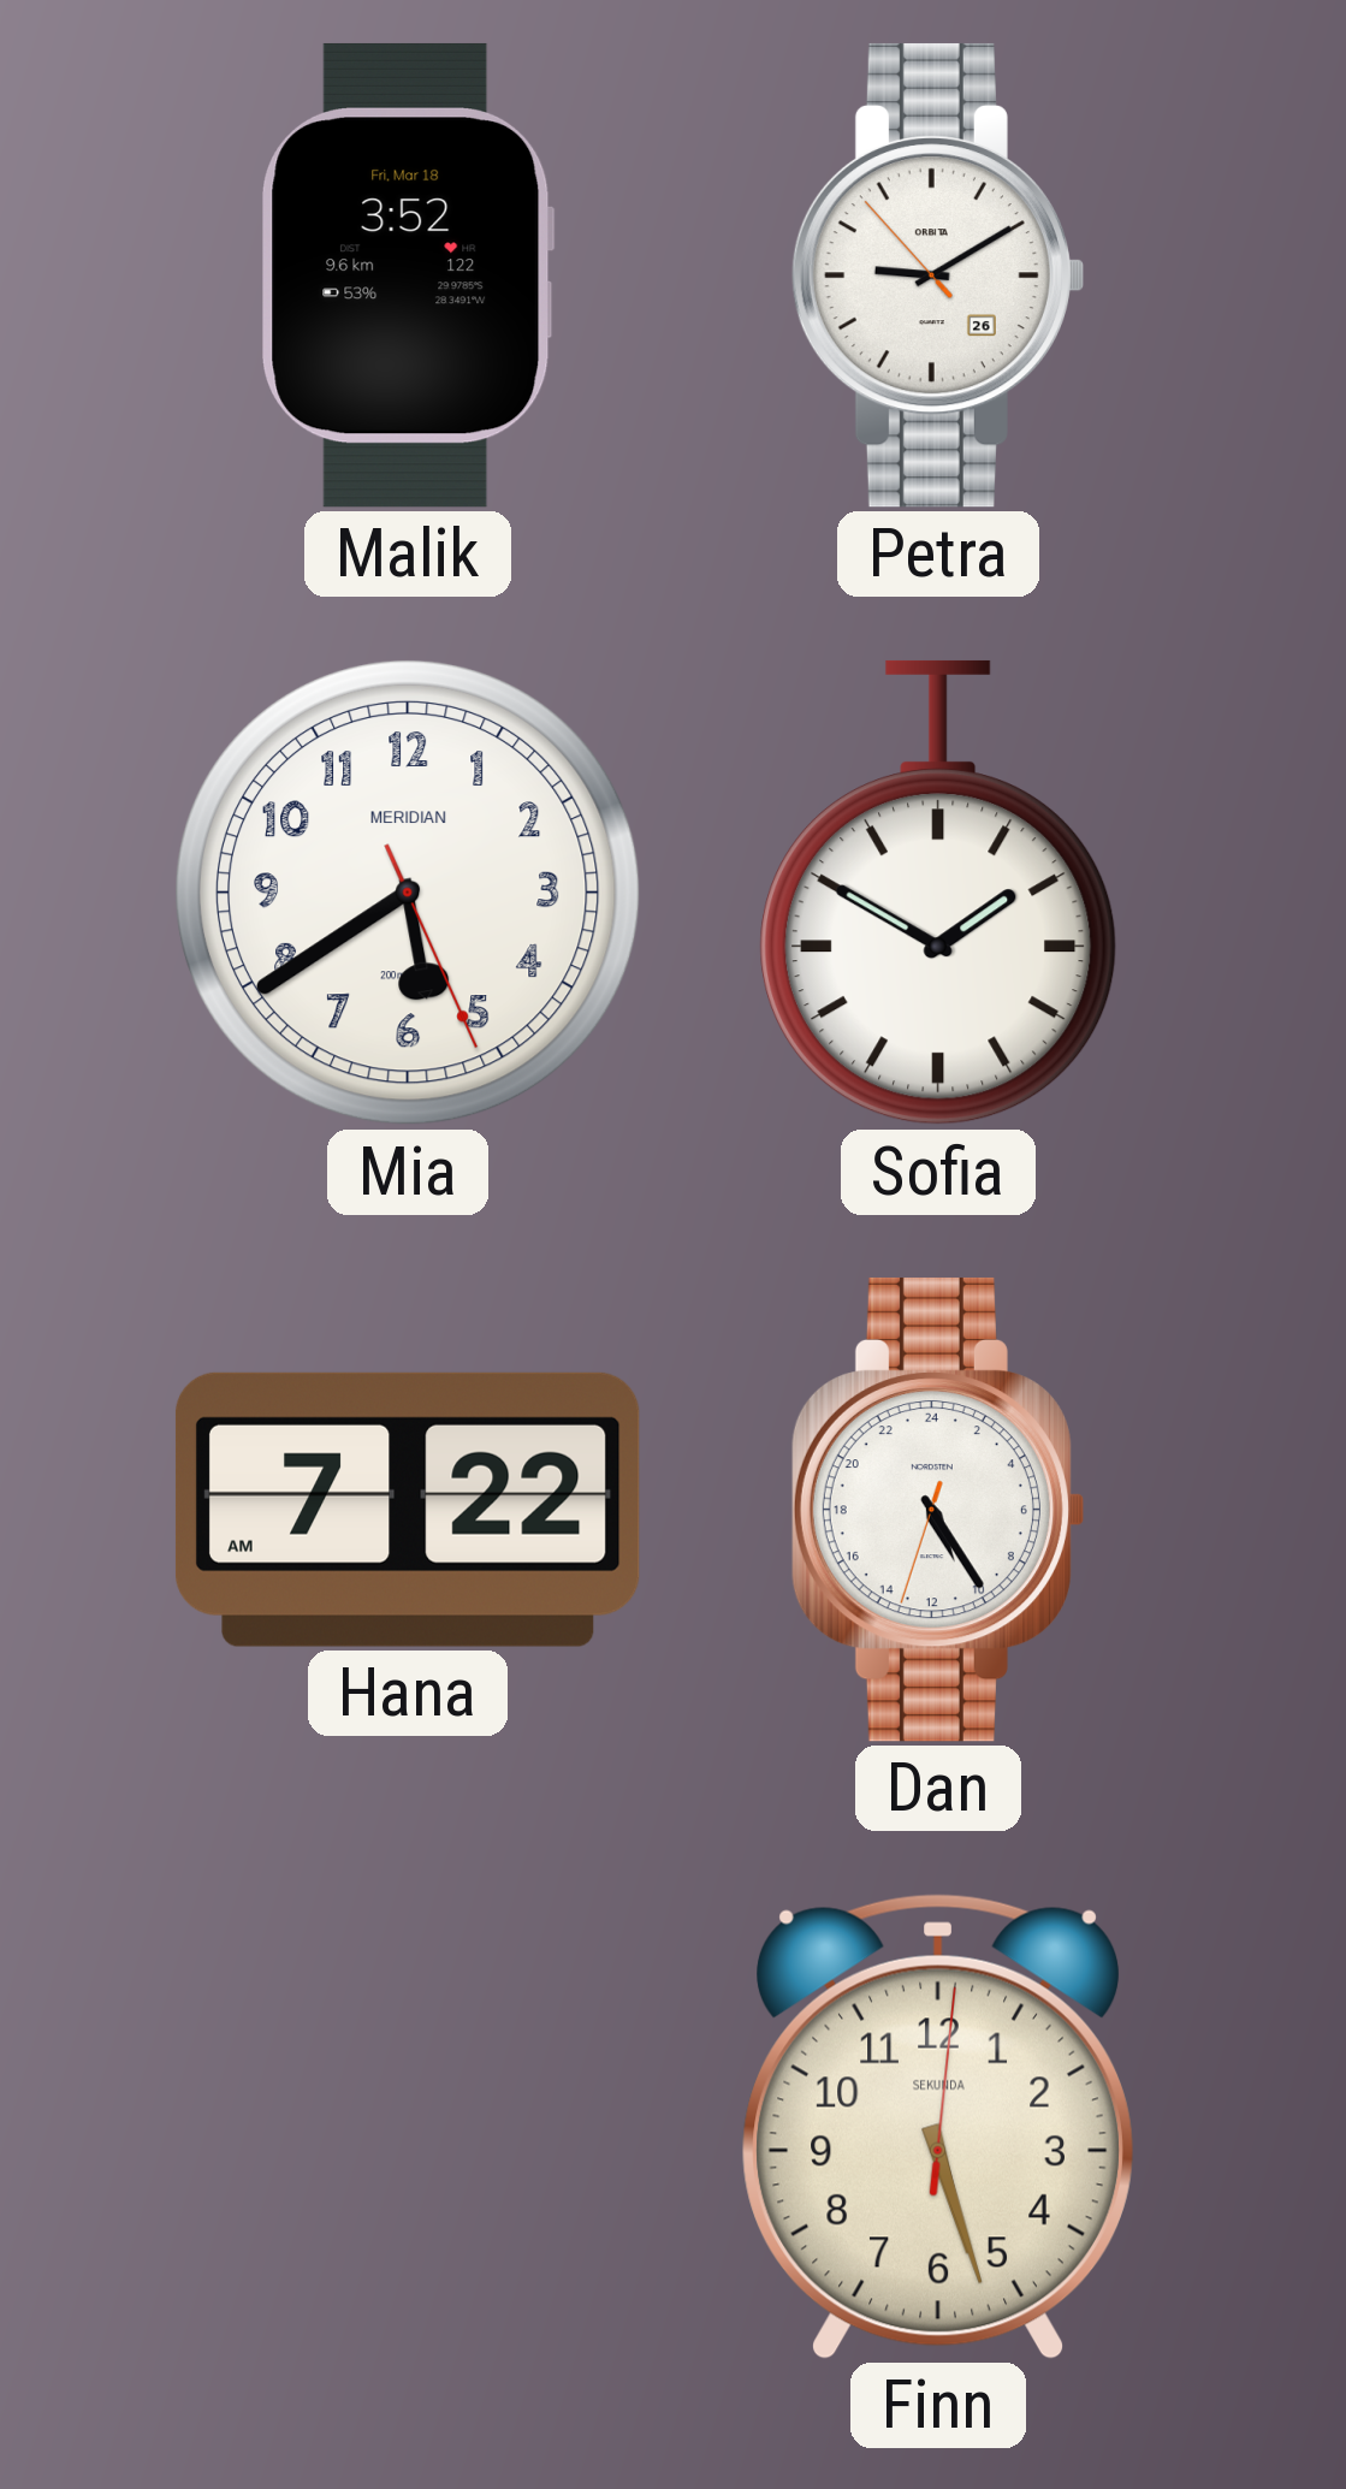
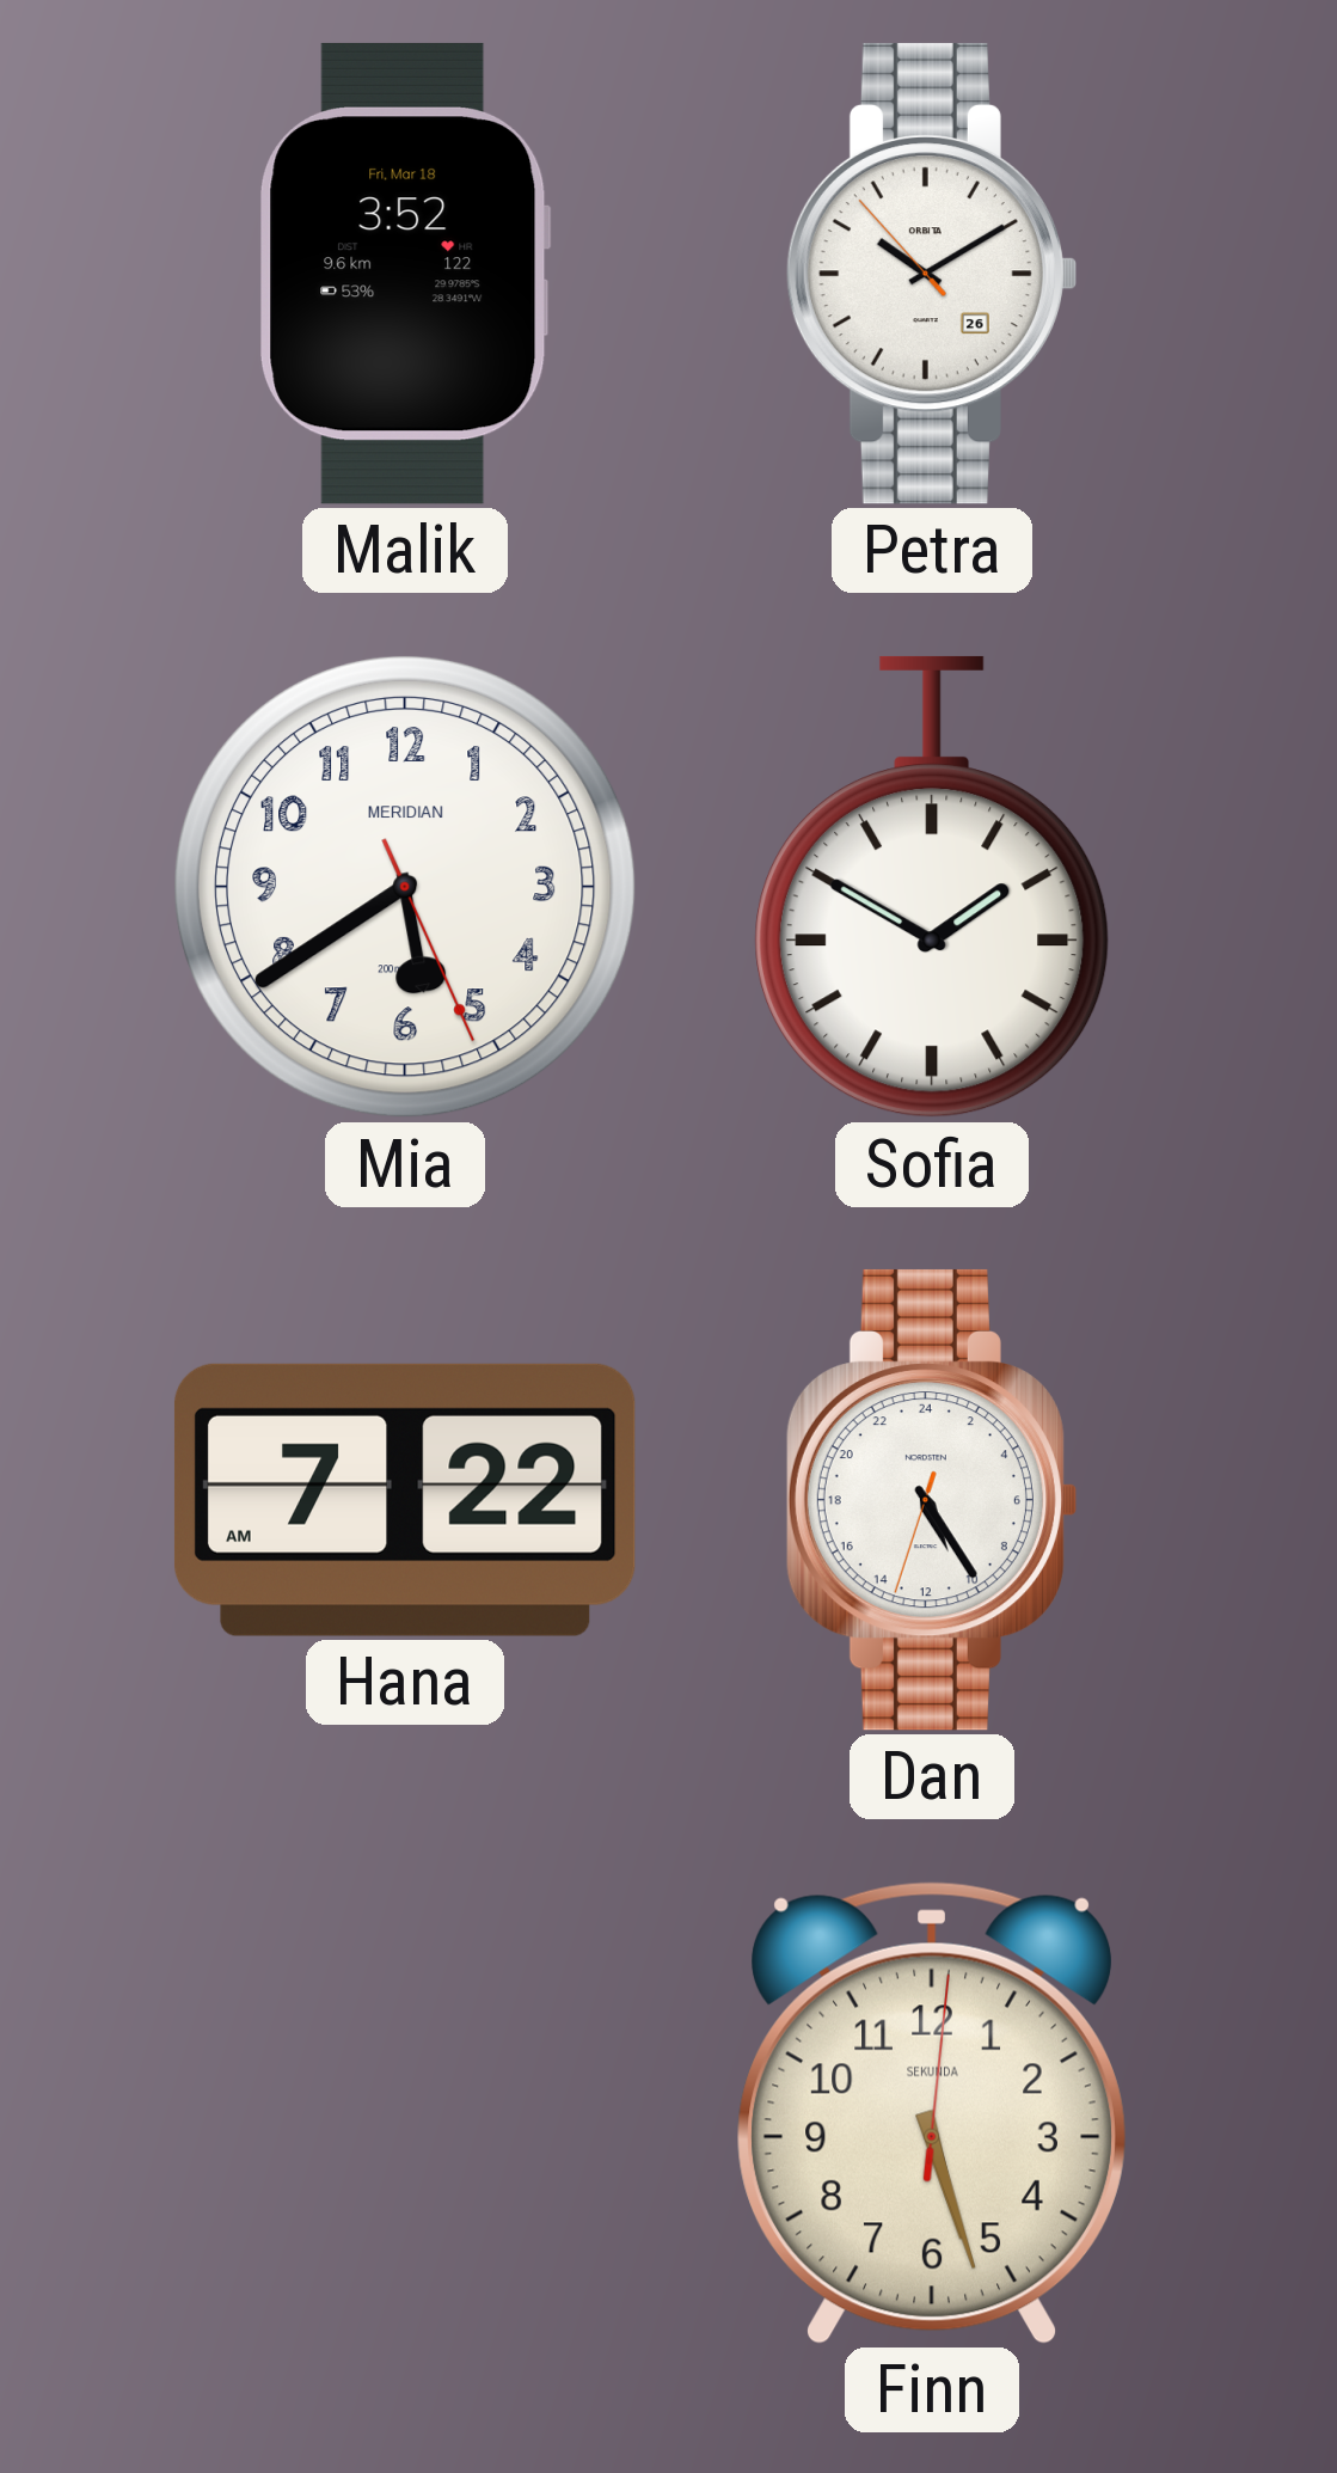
Petra: 9:09 -> 10:09 (931, 274)
